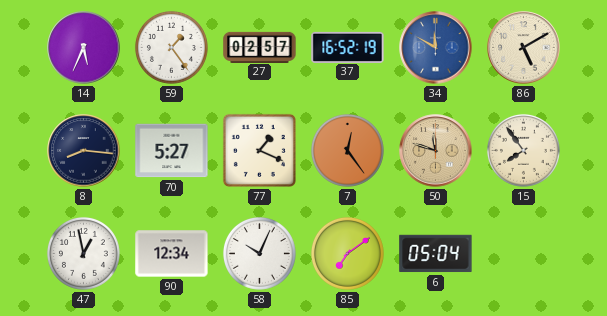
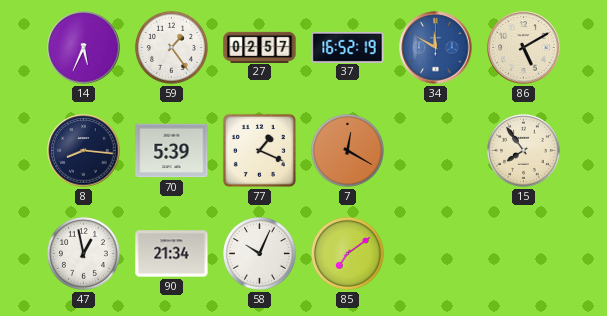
70: 5:27 -> 5:39 (172, 151)
7: 12:24 -> 12:20 (347, 150)
50: 11:48 -> none (436, 151)
90: 12:34 -> 21:34 (172, 254)
6: 05:04 -> none (436, 254)
